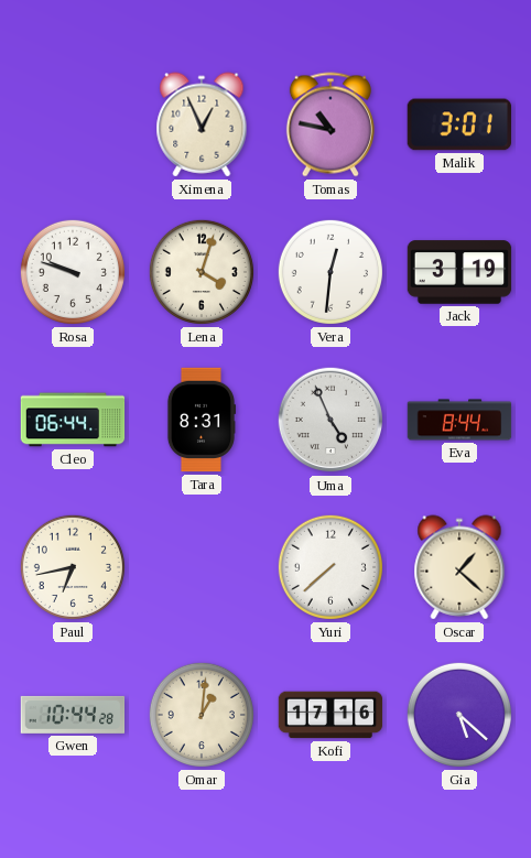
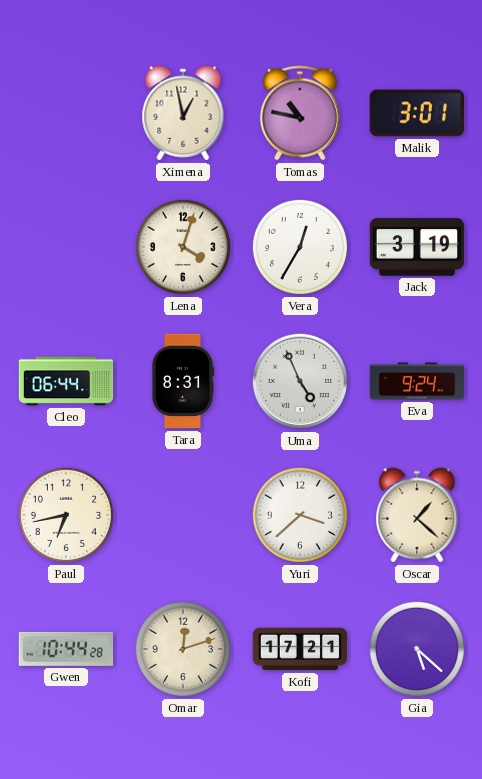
Ximena: 12:56 -> 12:58 (183, 113)
Rosa: 9:48 -> none (73, 272)
Vera: 12:31 -> 12:35 (300, 247)
Eva: 8:44 -> 9:24 (417, 381)
Yuri: 7:38 -> 3:38 (300, 515)
Omar: 1:01 -> 12:12 (183, 649)
Kofi: 17:16 -> 17:21 (300, 649)
